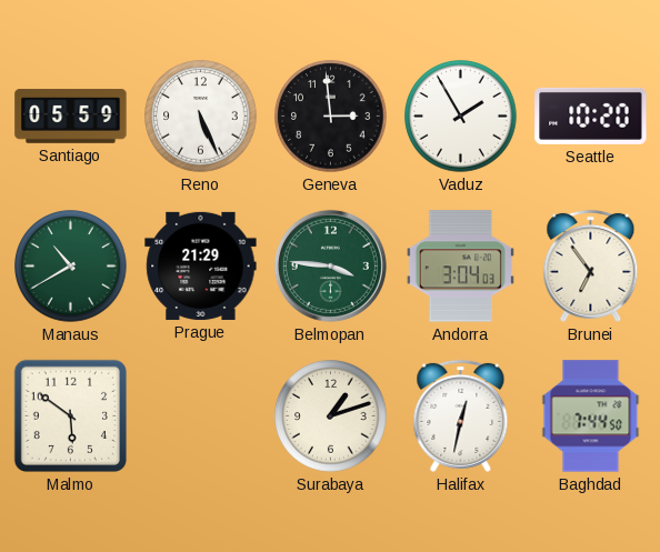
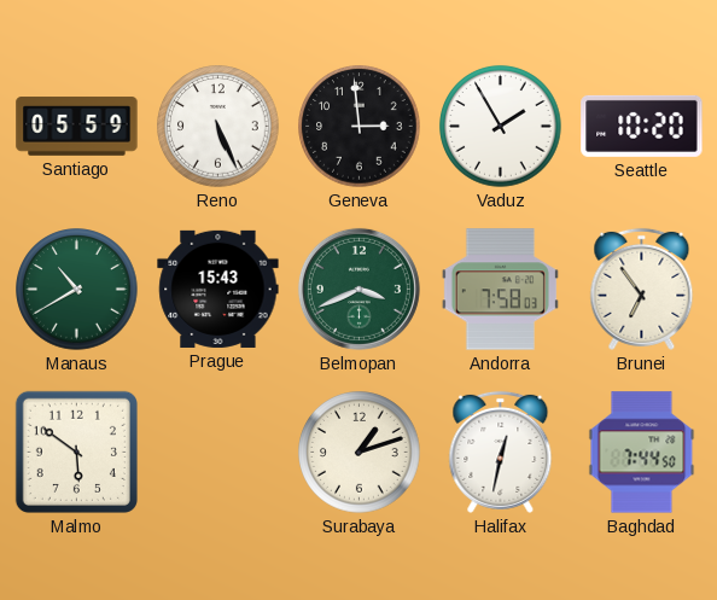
Prague: 21:29 -> 15:43 (218, 289)
Belmopan: 3:46 -> 3:41 (358, 289)
Andorra: 3:04 -> 7:58 (500, 290)
